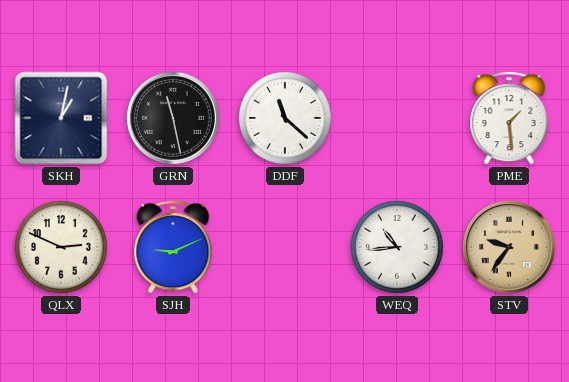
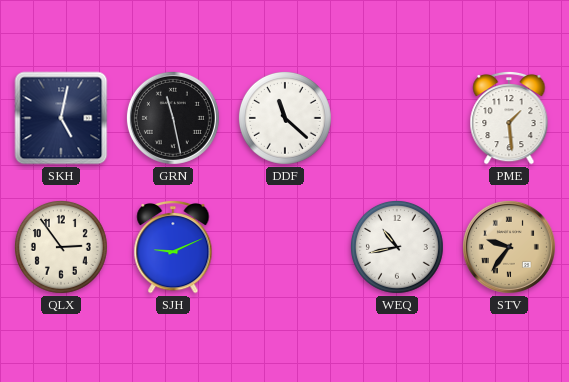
SKH: 1:02 -> 5:02 (61, 118)
QLX: 2:49 -> 2:54 (61, 247)
WEQ: 10:44 -> 10:43 (397, 247)
